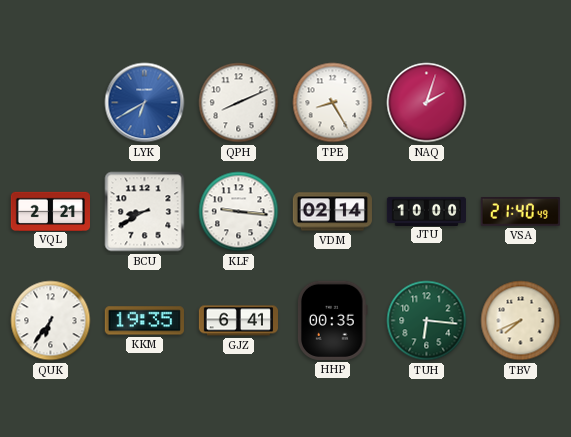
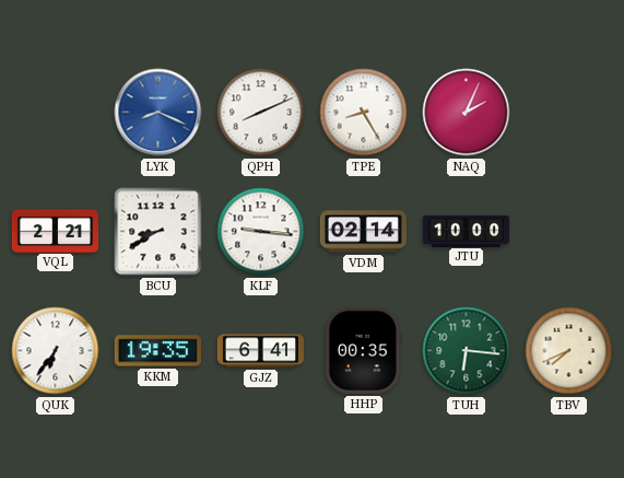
LYK: 6:40 -> 8:19 (158, 113)
NAQ: 2:03 -> 2:04 (467, 113)
VSA: 21:40 -> none (520, 212)
